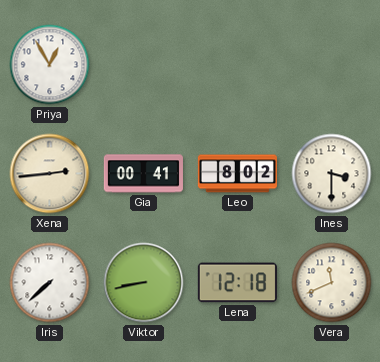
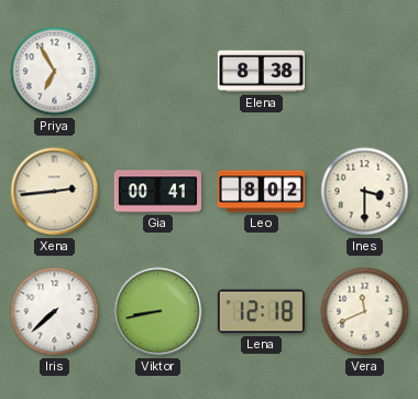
Priya: 12:55 -> 6:55 (55, 72)
Elena: none -> 8:38 (261, 72)
